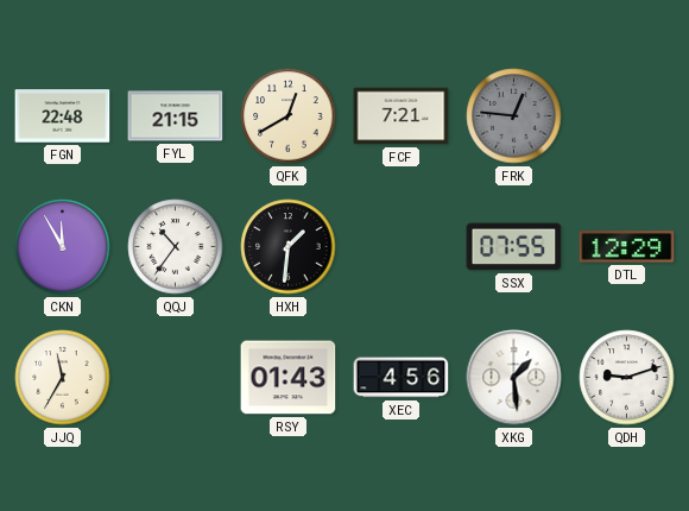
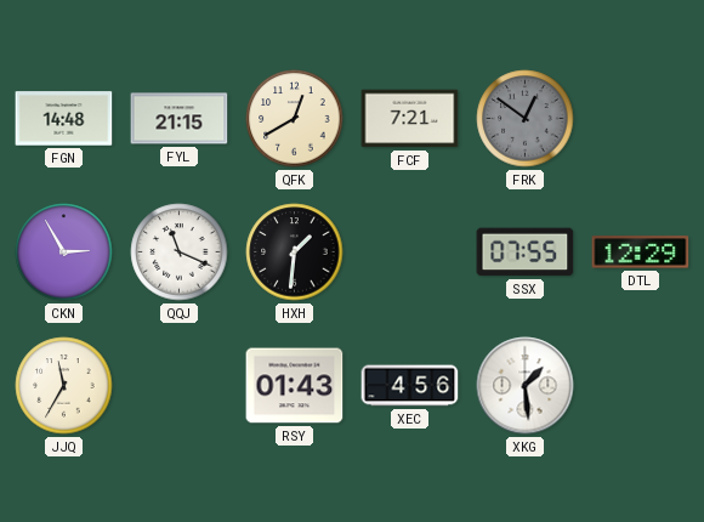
FGN: 22:48 -> 14:48 (64, 119)
FRK: 12:46 -> 12:51 (526, 119)
CKN: 11:55 -> 2:55 (64, 253)
QQJ: 10:36 -> 11:19 (180, 253)
QDH: 9:12 -> none (627, 378)
